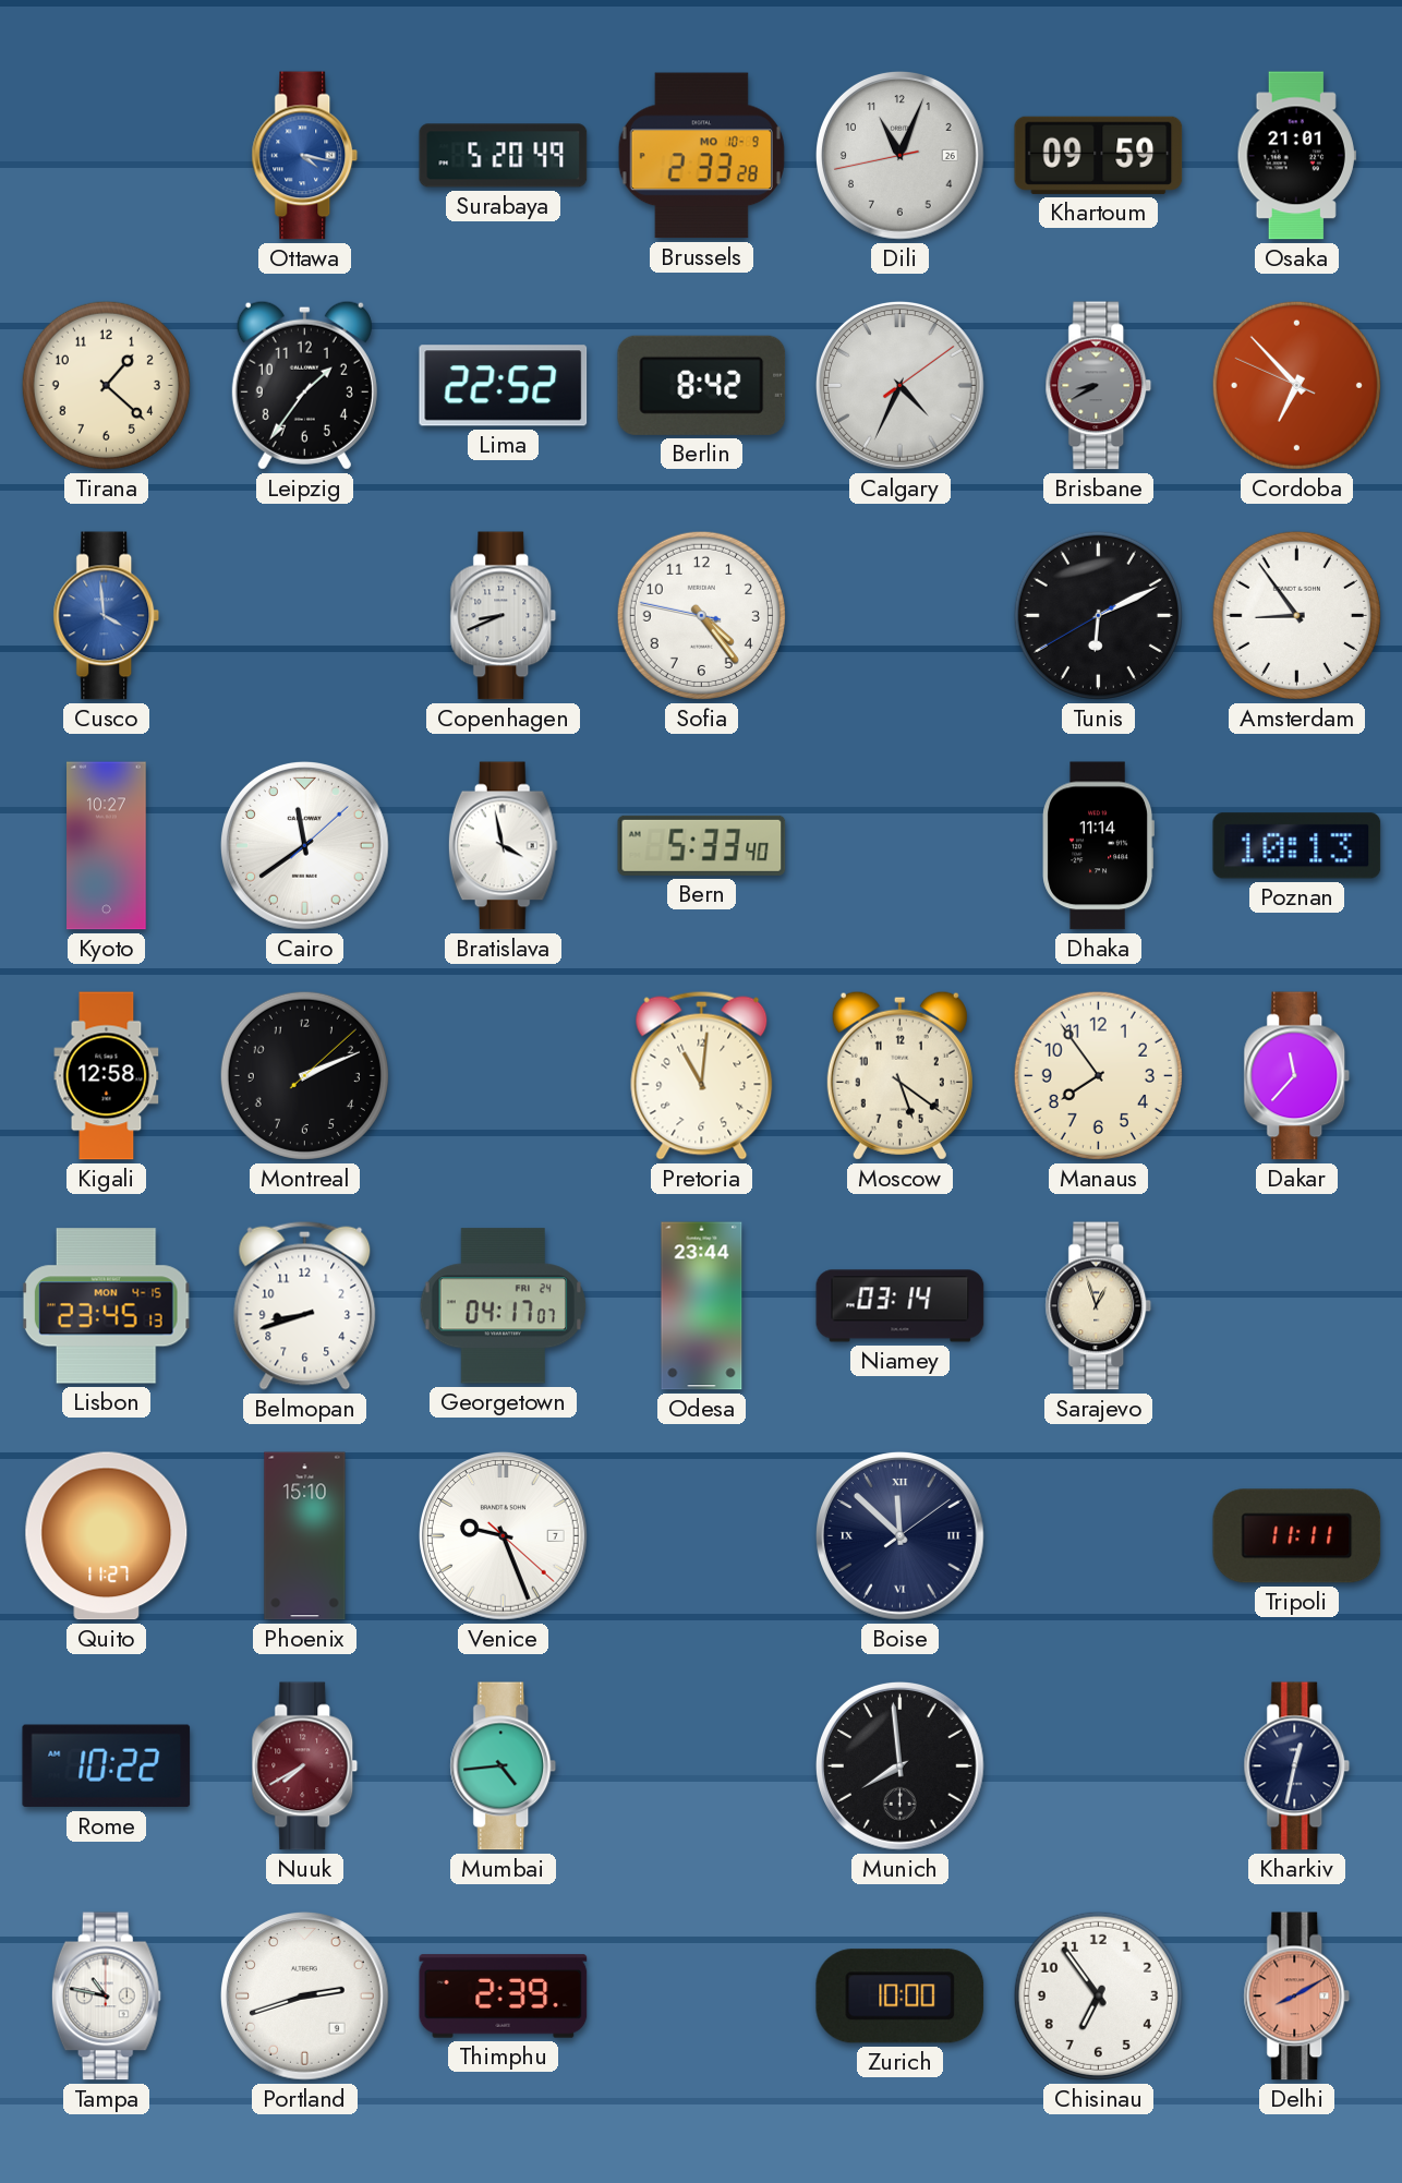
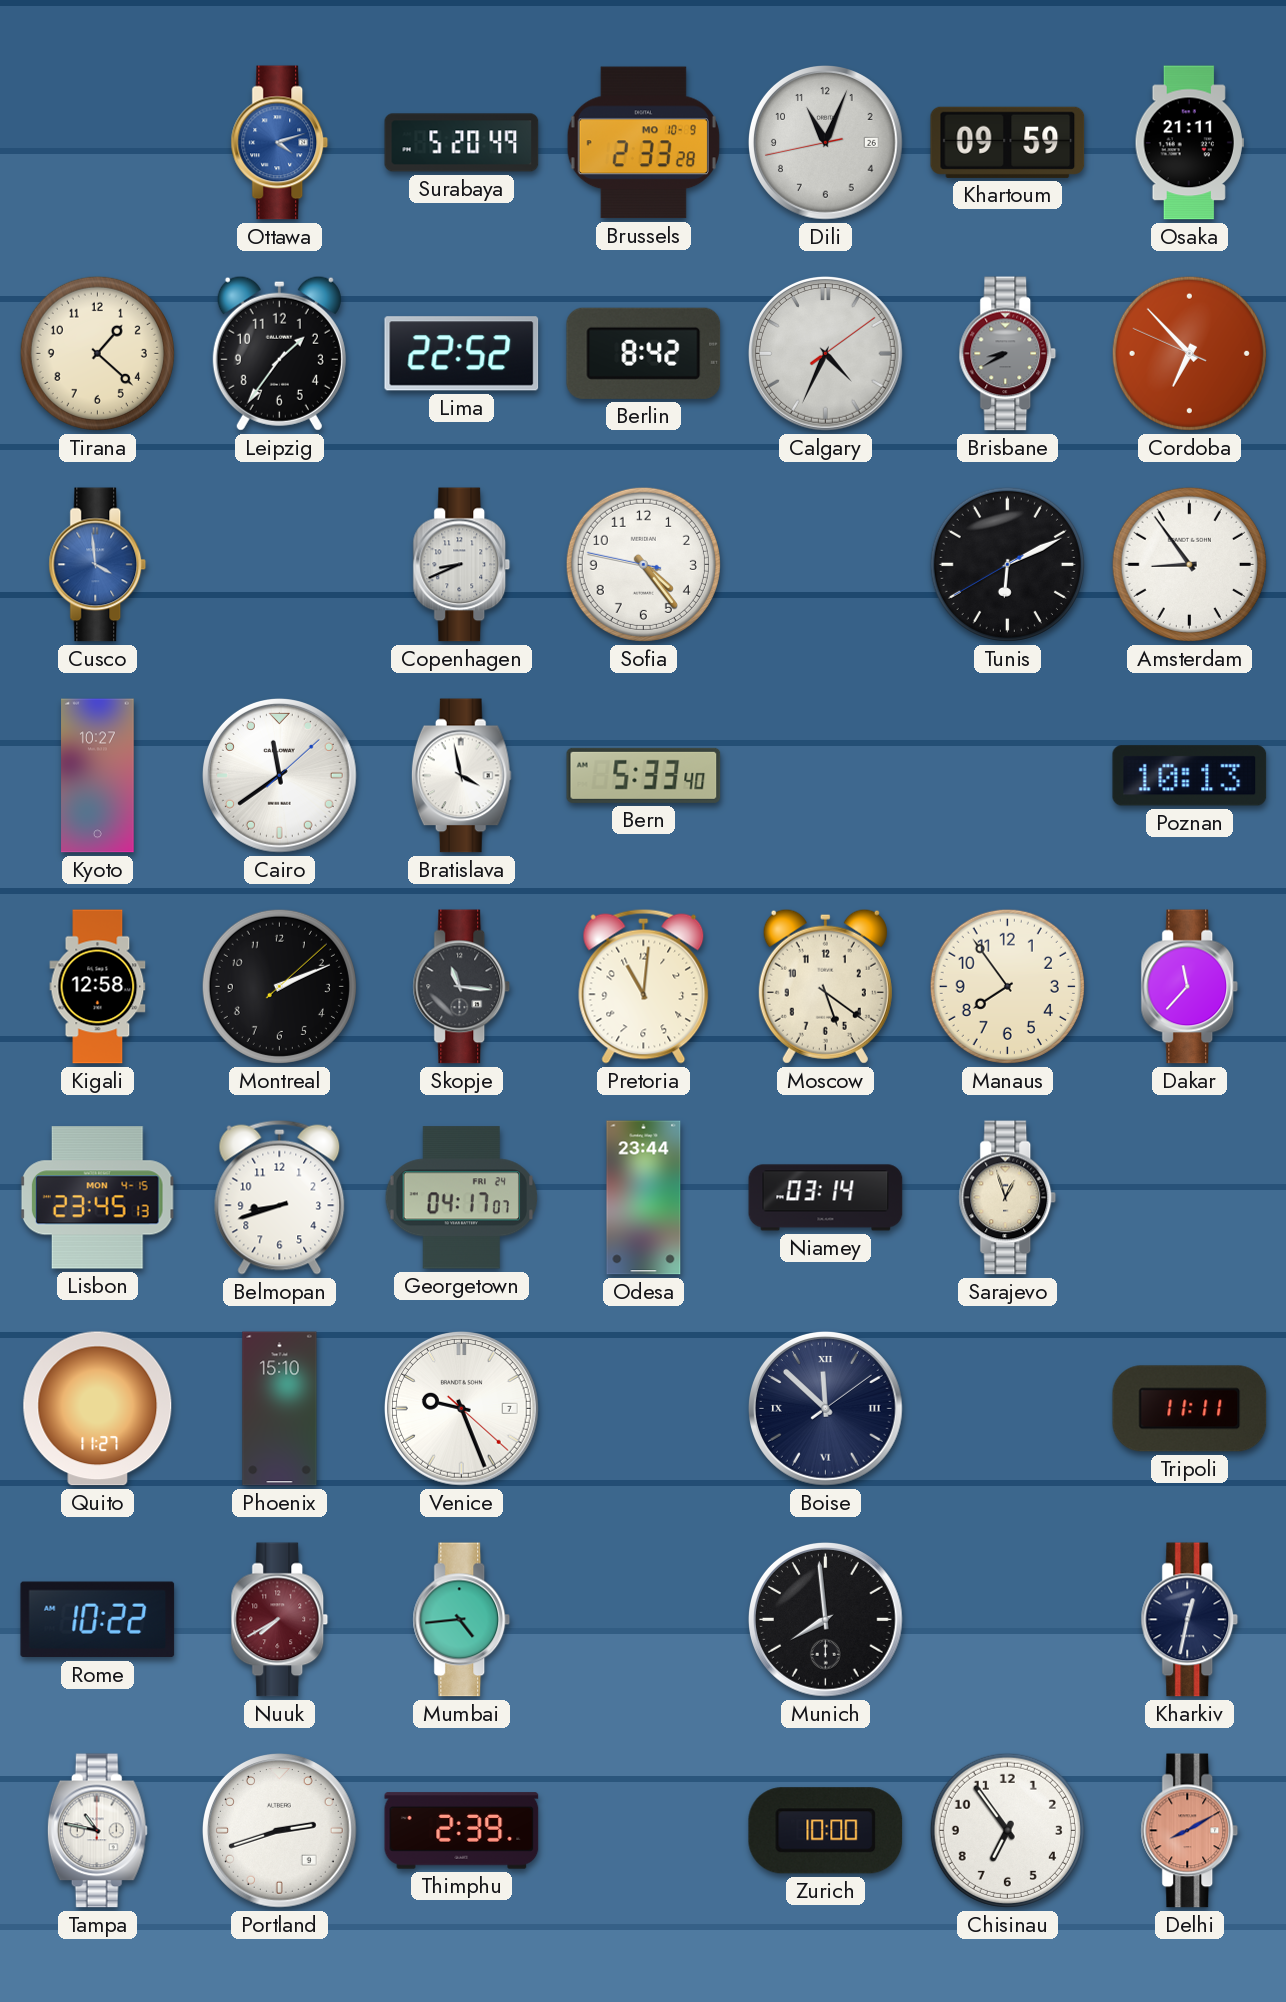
Ottawa: 4:17 -> 4:12 (280, 143)
Osaka: 21:01 -> 21:11 (1189, 143)
Dhaka: 11:14 -> none (1098, 846)
Skopje: none -> 11:16 (462, 987)
